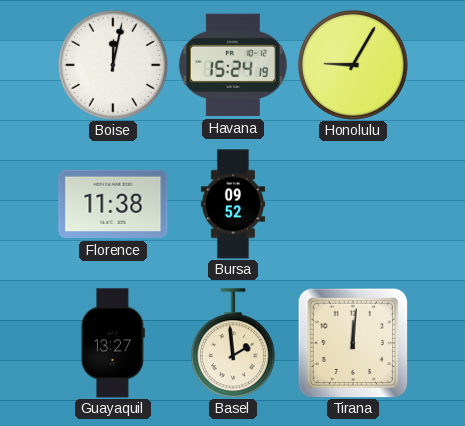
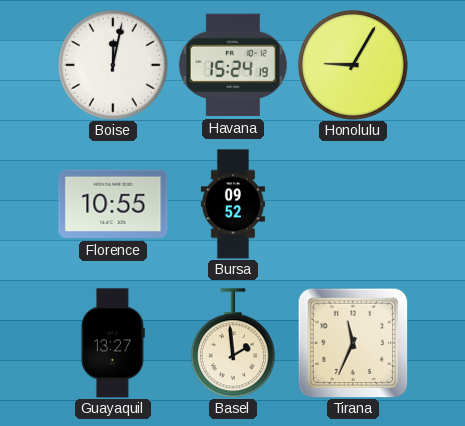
Florence: 11:38 -> 10:55 (113, 204)
Tirana: 12:01 -> 11:34 (353, 343)
